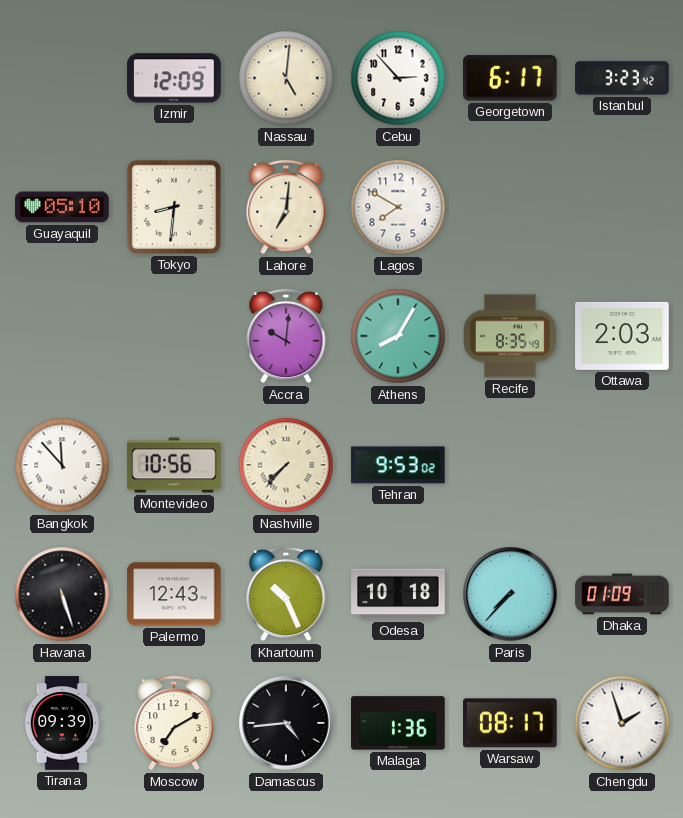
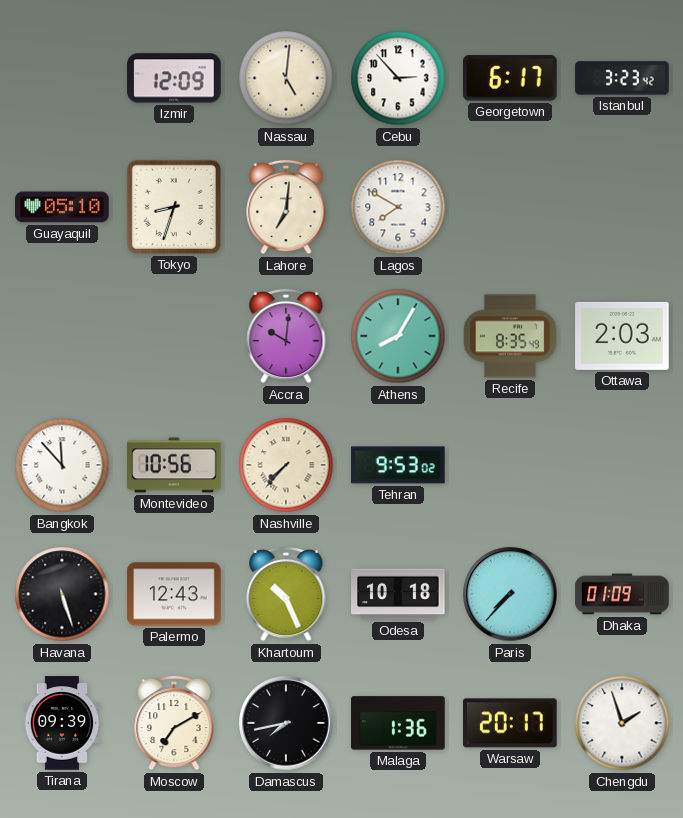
Tokyo: 8:31 -> 8:33 (174, 207)
Damascus: 4:44 -> 7:43 (286, 723)
Warsaw: 08:17 -> 20:17 (510, 723)
